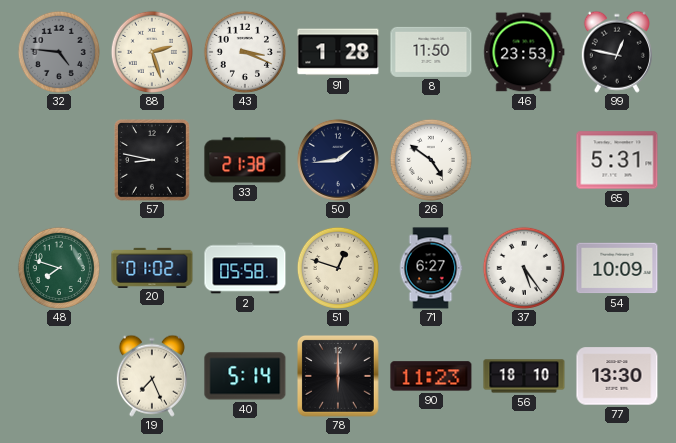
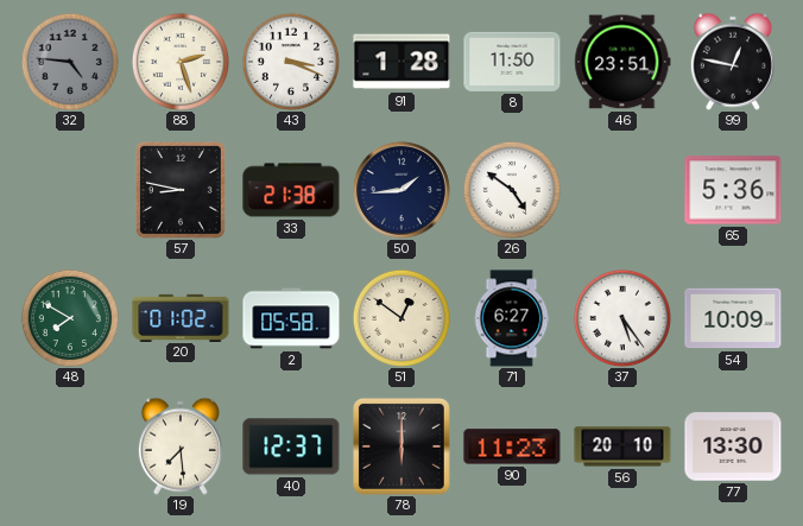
46: 23:53 -> 23:51 (622, 62)
65: 5:31 -> 5:36 (733, 190)
48: 7:48 -> 7:50 (70, 318)
51: 12:48 -> 12:51 (401, 318)
19: 7:26 -> 7:29 (181, 446)
40: 5:14 -> 12:37 (291, 446)
56: 18:10 -> 20:10 (622, 446)
